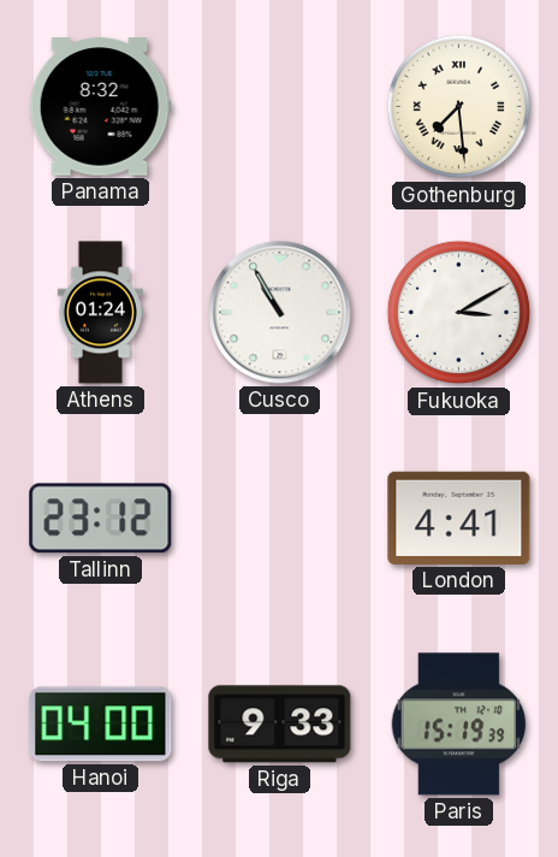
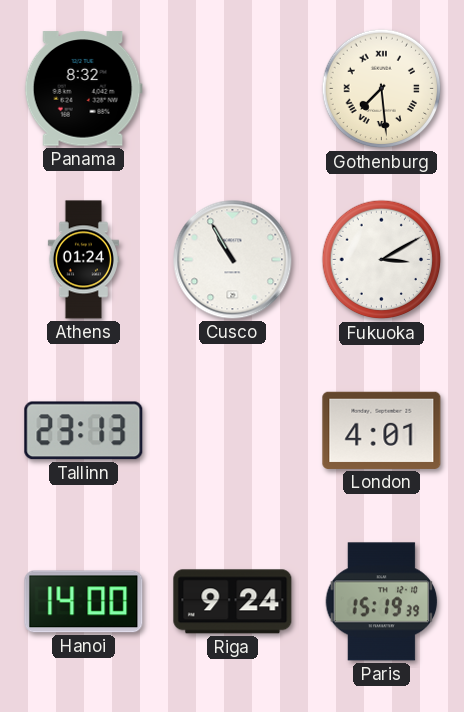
Tallinn: 23:12 -> 23:13 (84, 431)
London: 4:41 -> 4:01 (382, 430)
Hanoi: 04:00 -> 14:00 (84, 602)
Riga: 9:33 -> 9:24 (233, 602)
